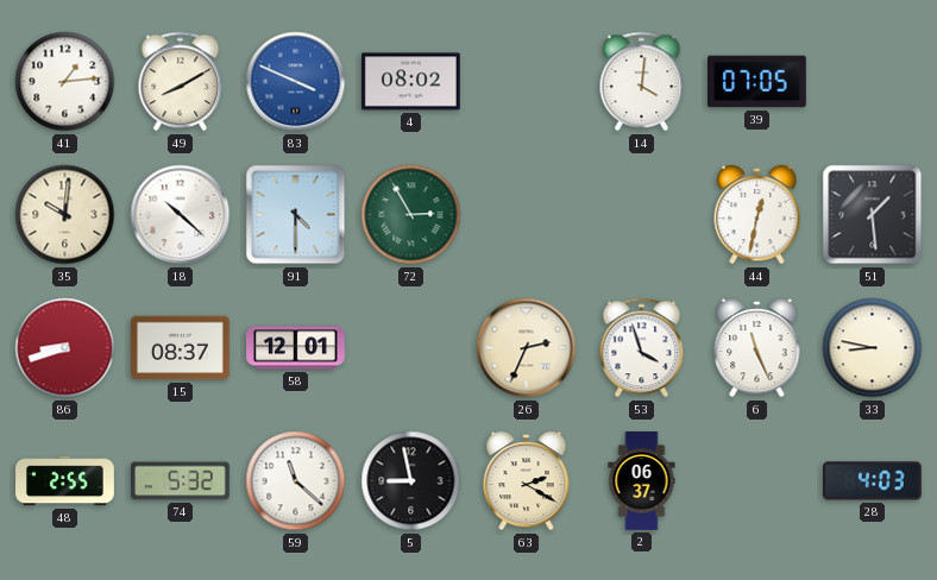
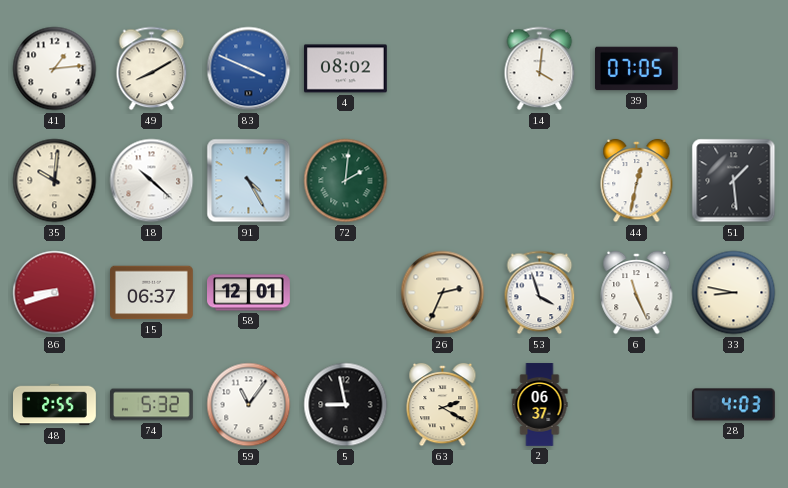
91: 4:30 -> 4:25 (249, 181)
72: 2:55 -> 2:01 (346, 181)
15: 08:37 -> 06:37 (152, 293)
59: 11:22 -> 11:06 (249, 405)
